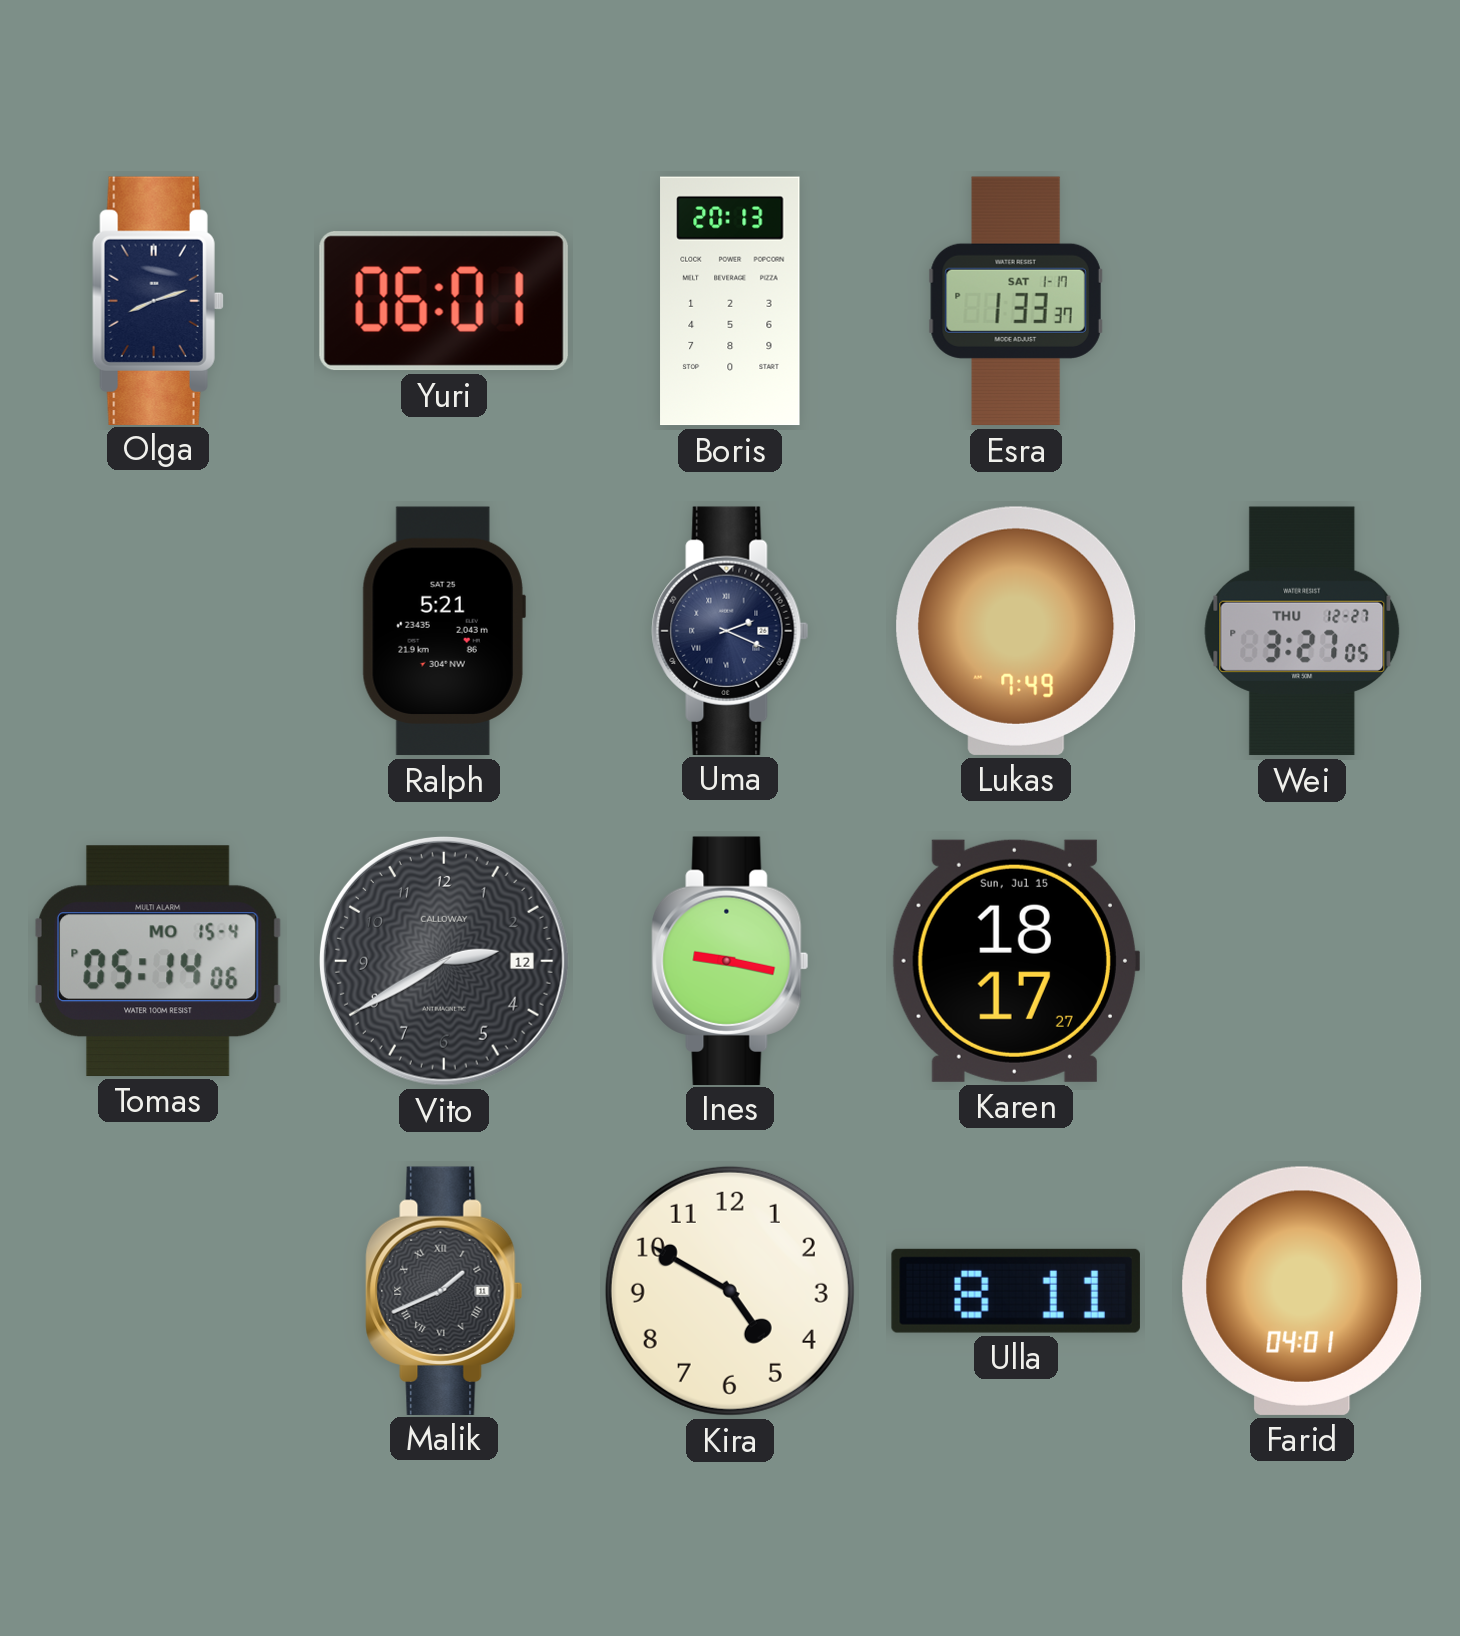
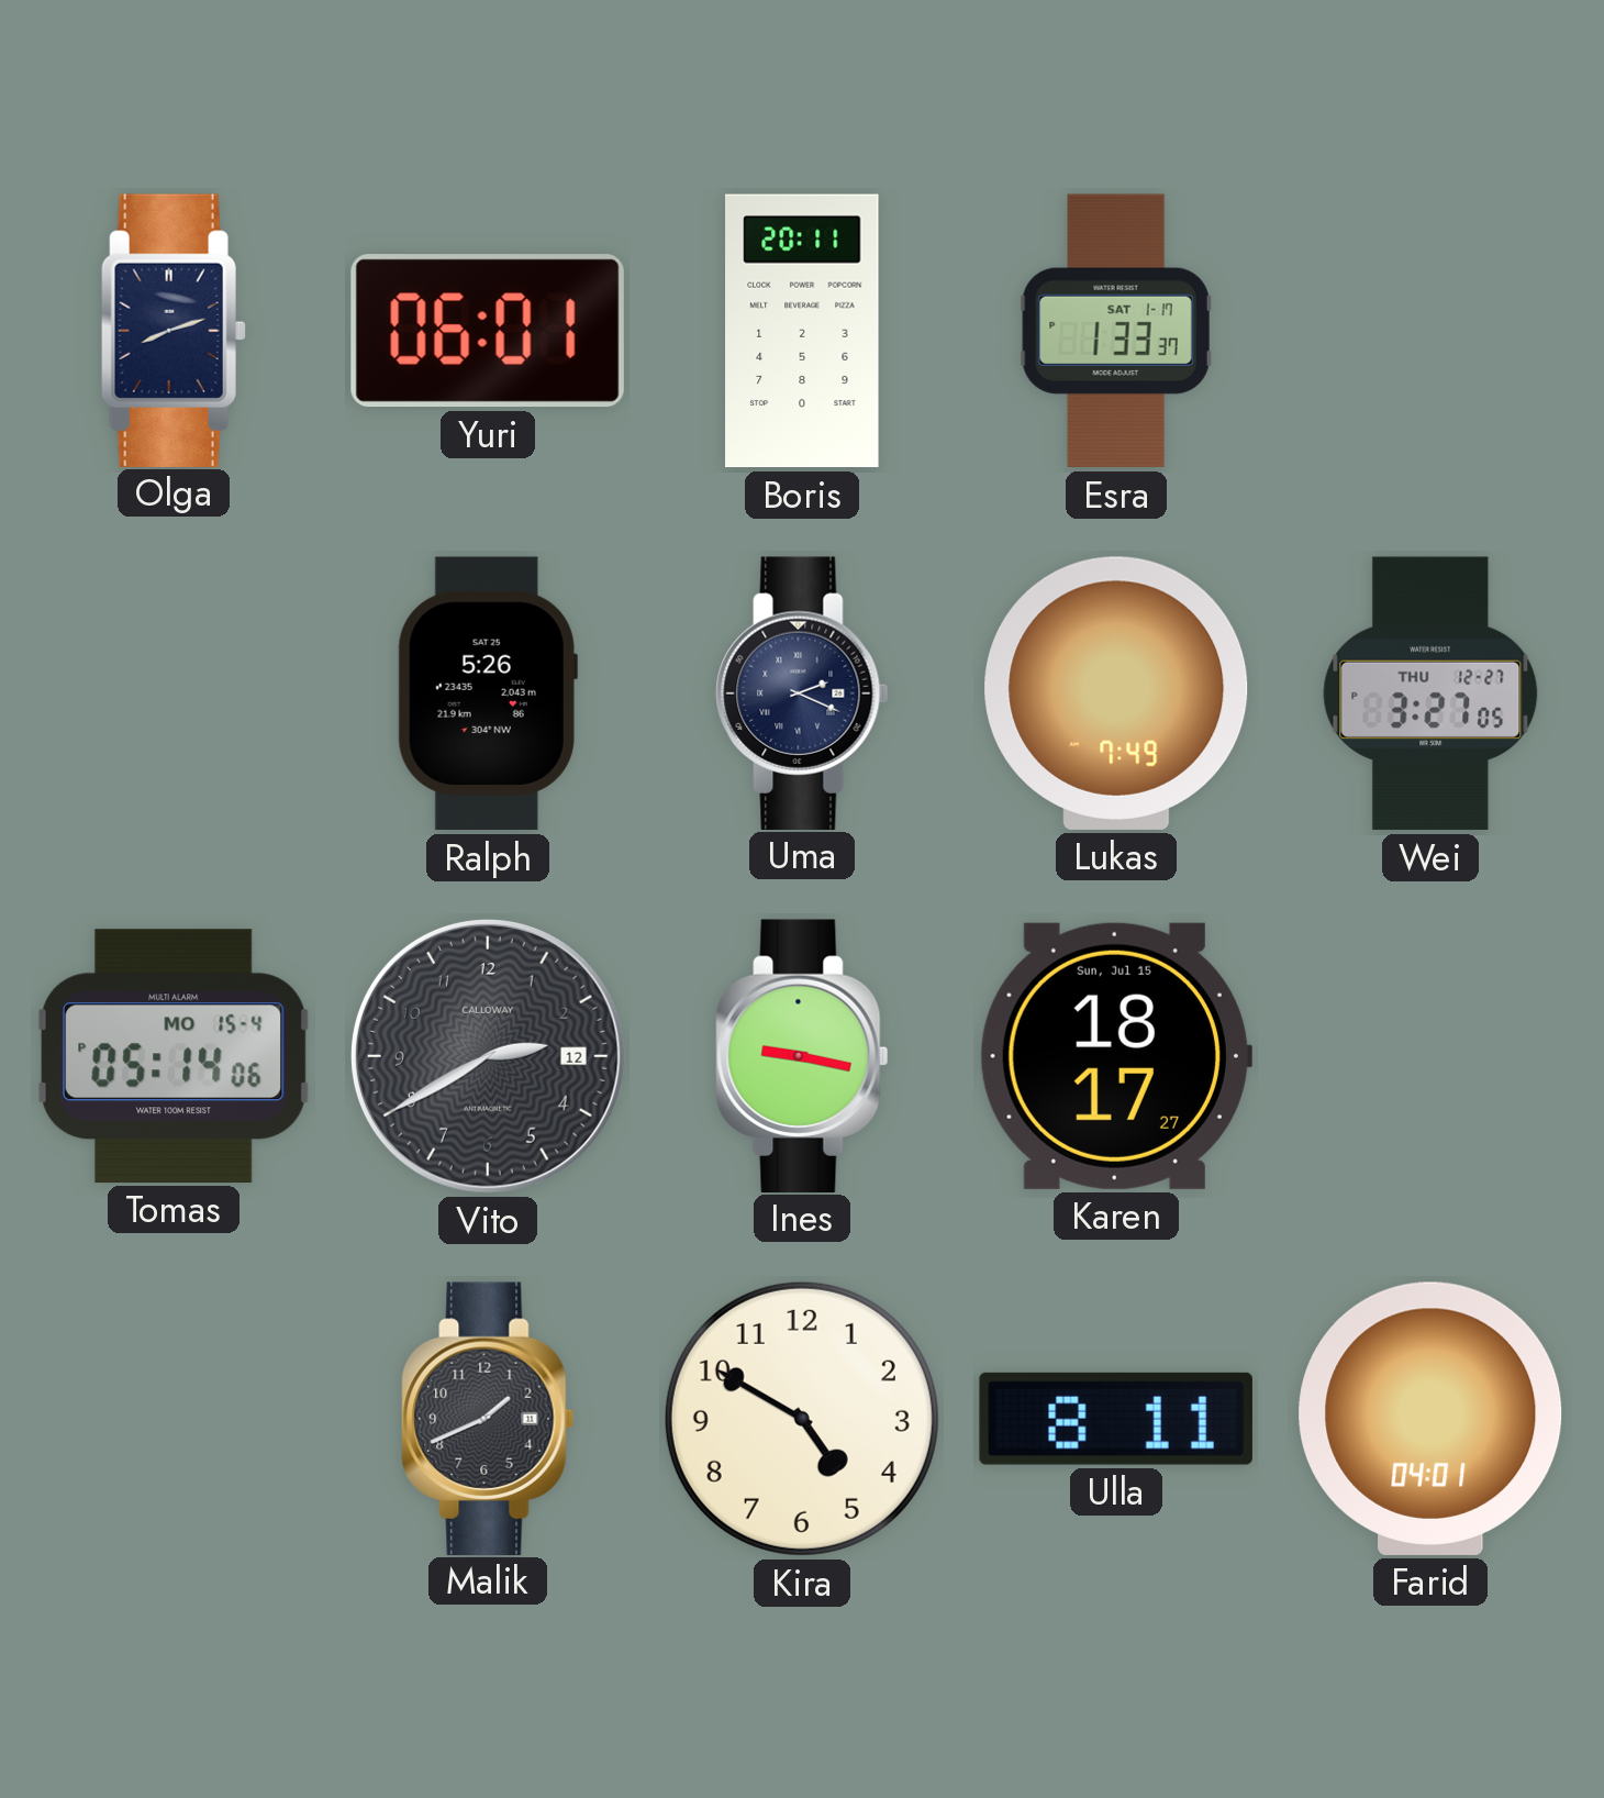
Boris: 20:13 -> 20:11 (802, 331)
Ralph: 5:21 -> 5:26 (488, 693)
Malik numerals: Roman -> Arabic (488, 1418)
